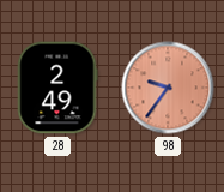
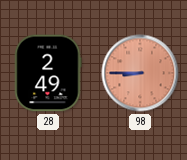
98: 9:36 -> 8:45 (140, 73)
